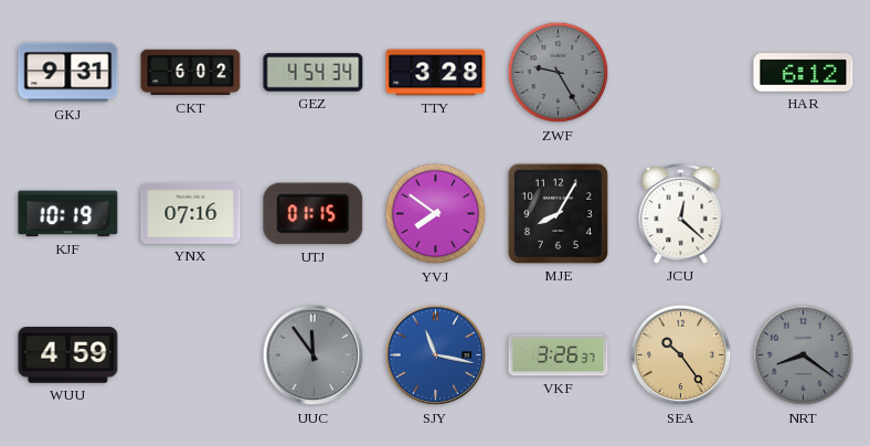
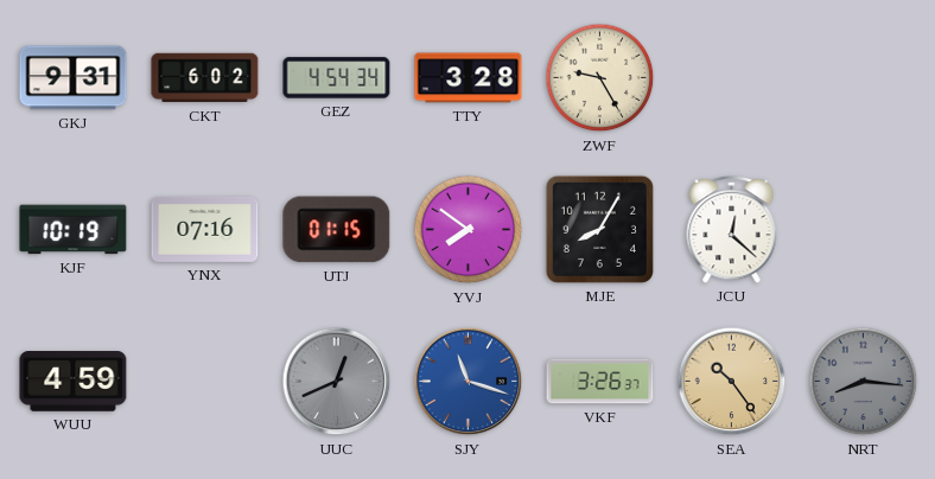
ZWF dial: grey -> cream (600, 78)
HAR: 6:12 -> none (804, 73)
UUC: 11:54 -> 12:41 (337, 382)
SJY: 11:17 -> 11:18 (469, 382)
NRT: 8:21 -> 8:16 (864, 382)
